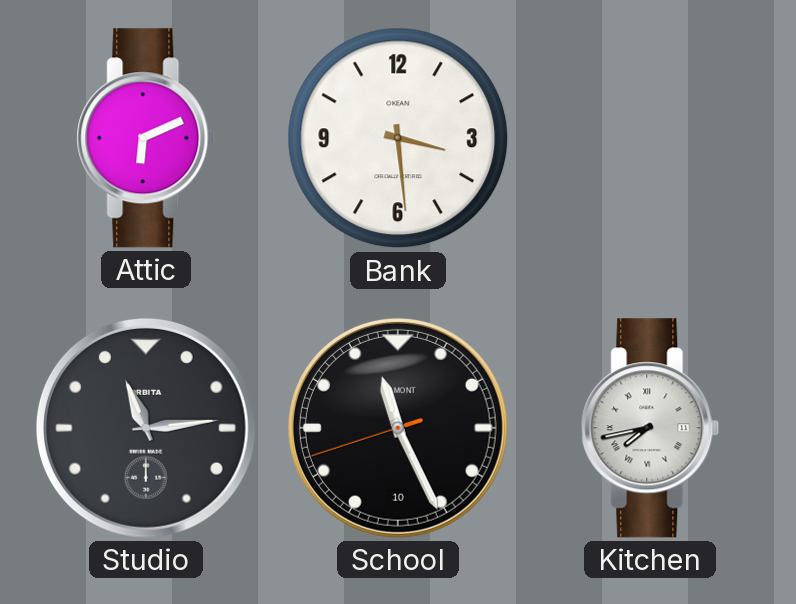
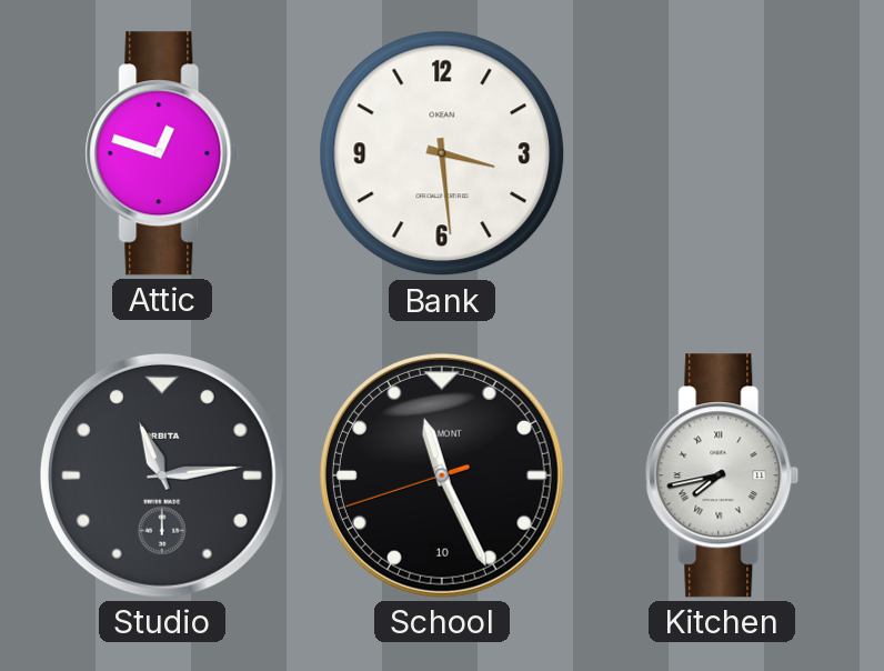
Attic: 6:11 -> 12:48 (162, 153)
